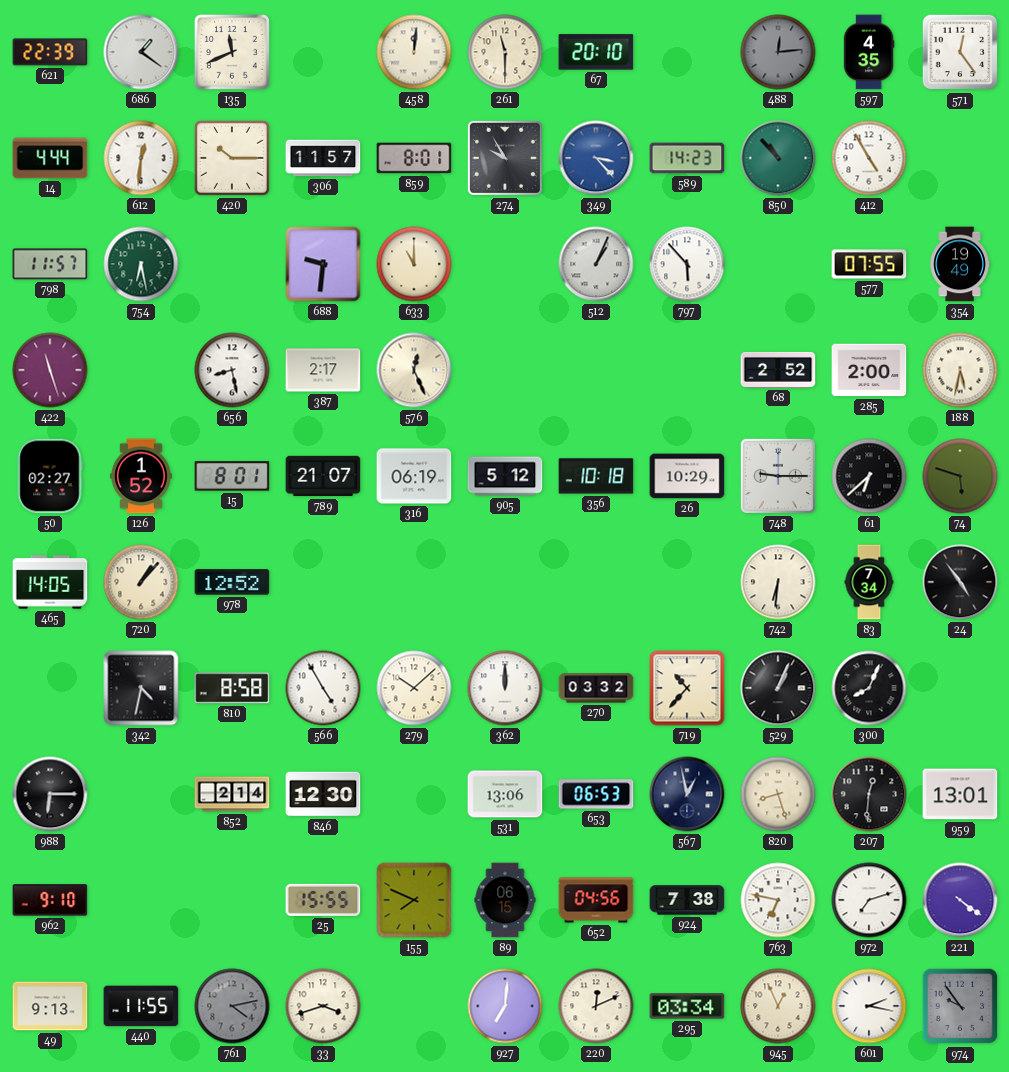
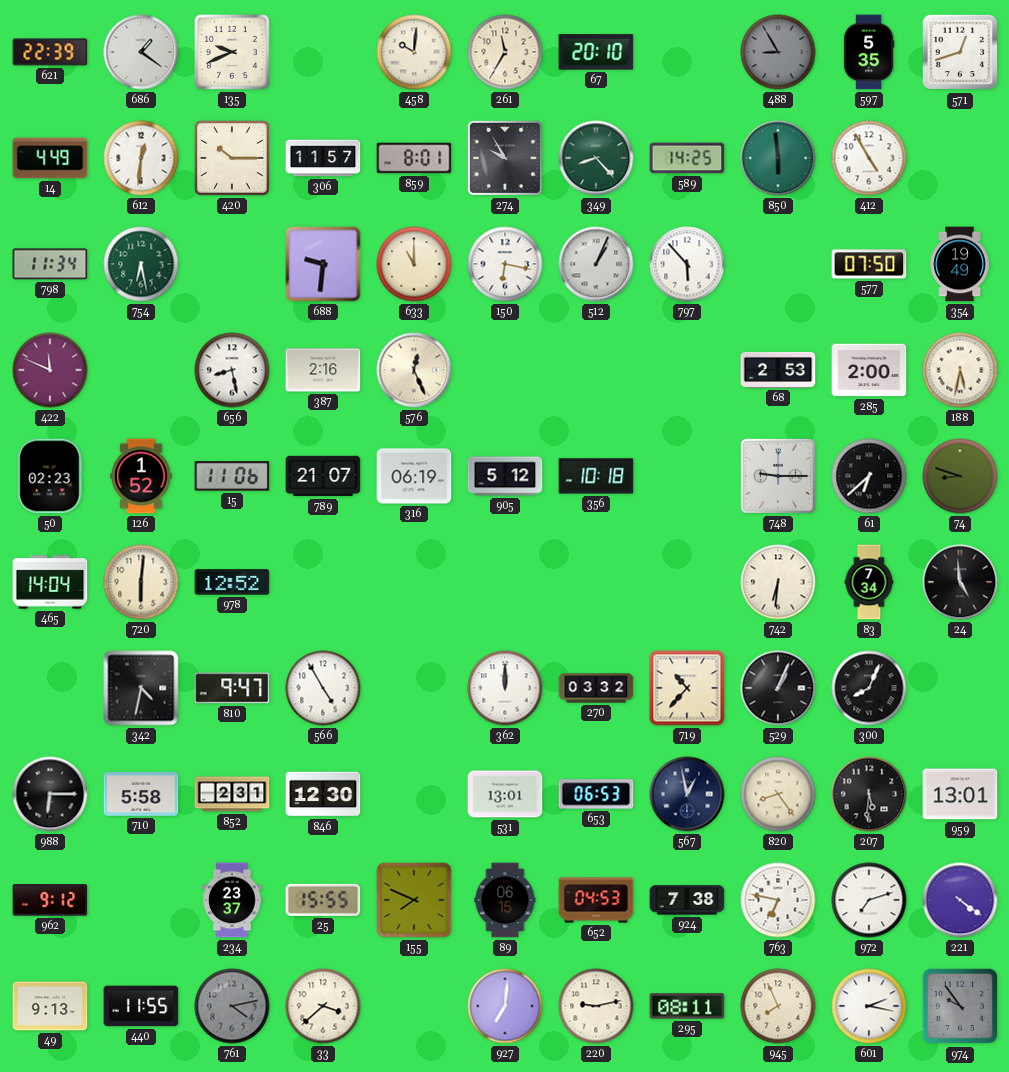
135: 11:41 -> 9:41 (232, 52)
458: 12:01 -> 10:01 (414, 52)
261: 11:30 -> 11:35 (505, 52)
488: 12:14 -> 8:55 (778, 52)
597: 4:35 -> 5:35 (869, 52)
571: 12:24 -> 12:42 (960, 52)
14: 4:44 -> 4:49 (50, 158)
349: 3:23 -> 8:23 (596, 158)
349 dial: blue -> green (596, 158)
589: 14:23 -> 14:25 (687, 158)
850: 10:53 -> 5:59 (778, 158)
798: 11:57 -> 11:34 (50, 264)
150: none -> 6:17 (505, 264)
577: 07:55 -> 07:50 (869, 264)
422: 11:27 -> 11:49 (50, 370)
387: 2:17 -> 2:16 (323, 370)
68: 2:52 -> 2:53 (778, 370)
50: 02:27 -> 02:23 (50, 476)
15: 8:01 -> 11:06 (232, 476)
26: 10:29 -> none (687, 476)
74: 5:48 -> 8:48 (960, 476)
465: 14:05 -> 14:04 (50, 582)
720: 1:07 -> 6:01 (141, 582)
24: 4:54 -> 4:59 (960, 582)
810: 8:58 -> 9:47 (232, 688)
279: 10:08 -> none (414, 688)
710: none -> 5:58 (141, 795)
852: 2:14 -> 2:31 (232, 794)
531: 13:06 -> 13:01 (505, 794)
820: 8:27 -> 8:24 (778, 794)
207: 12:31 -> 5:31 (869, 794)
962: 9:10 -> 9:12 (50, 900)
234: none -> 23:37 (232, 900)
652: 04:56 -> 04:53 (596, 900)
33: 3:42 -> 3:38 (323, 1006)
220: 12:11 -> 9:13 (596, 1006)
295: 03:34 -> 08:11 (687, 1006)
945: 12:56 -> 7:56 (778, 1006)
